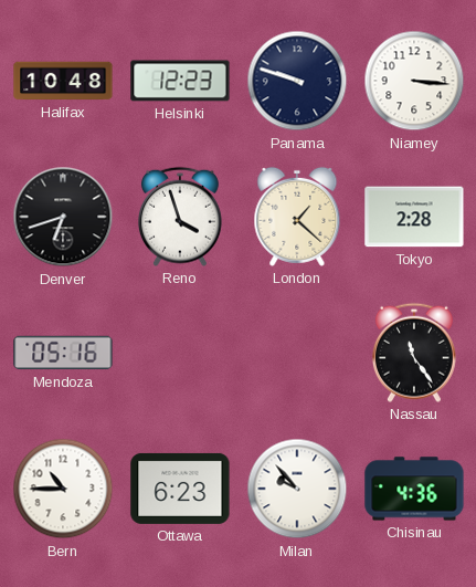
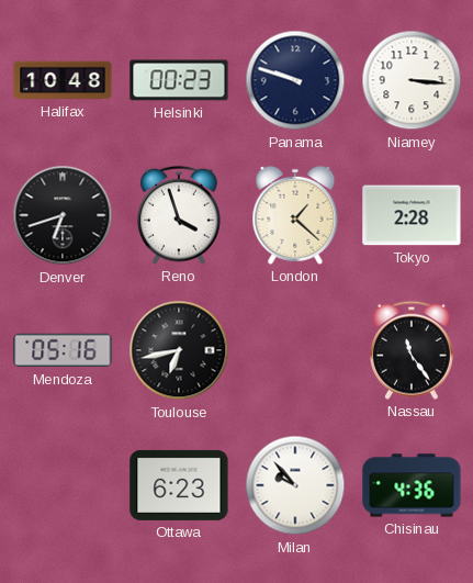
Helsinki: 12:23 -> 00:23 (179, 80)
Toulouse: none -> 6:43 (179, 350)
Bern: 10:45 -> none (63, 489)
